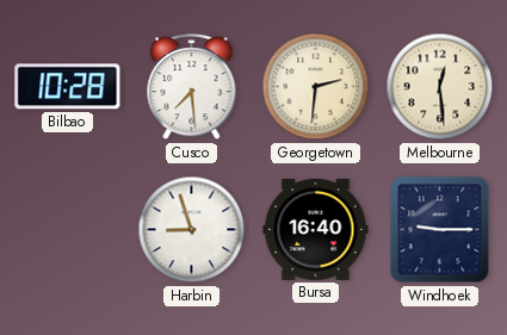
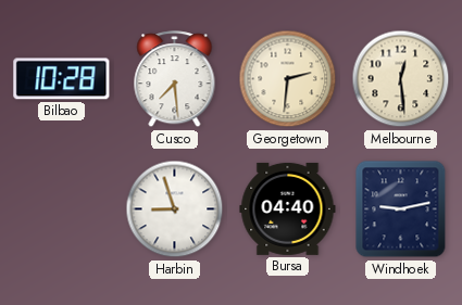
Bursa: 16:40 -> 04:40 (288, 208)
Windhoek: 9:15 -> 9:13 (401, 209)
